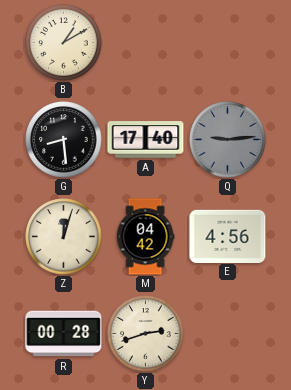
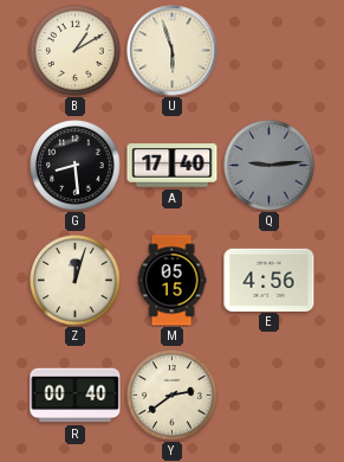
U: none -> 5:57 (173, 51)
M: 04:42 -> 05:15 (171, 281)
R: 00:28 -> 00:40 (76, 396)
Y: 2:42 -> 2:39 (173, 396)
